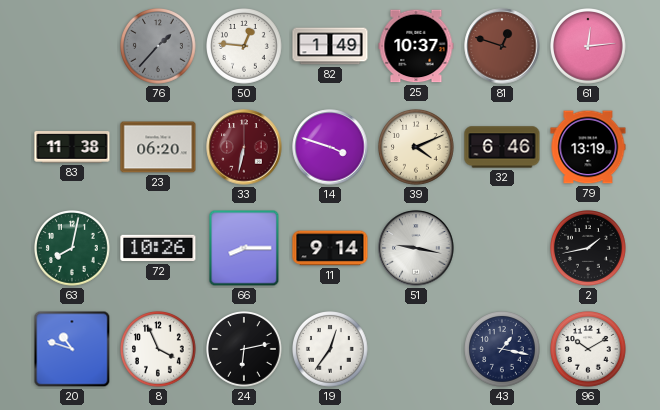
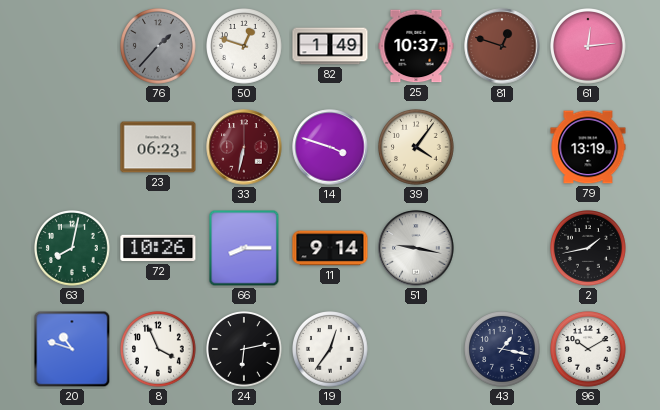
50: 12:46 -> 12:48 (245, 47)
83: 11:38 -> none (72, 147)
23: 06:20 -> 06:23 (158, 147)
39: 4:11 -> 4:06 (417, 148)
32: 6:46 -> none (502, 147)
